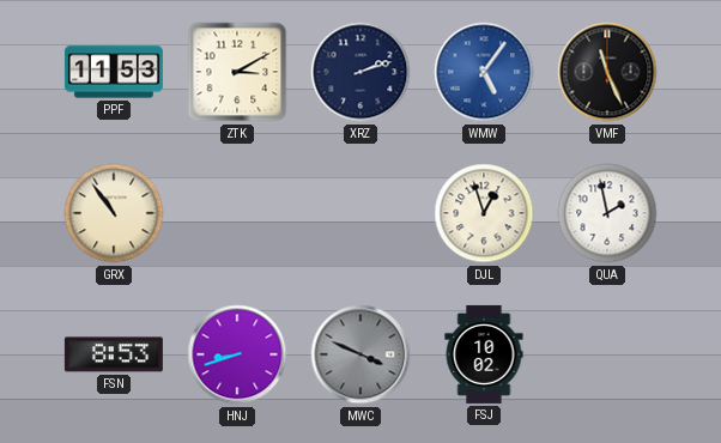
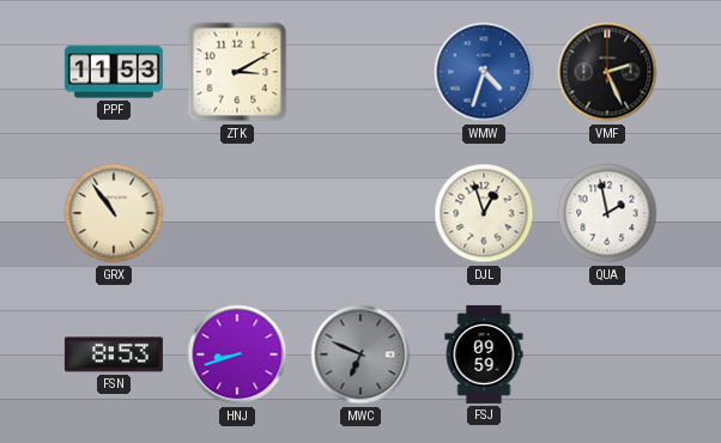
XRZ: 2:12 -> none (360, 72)
WMW: 5:06 -> 4:33 (484, 72)
VMF: 11:26 -> 2:26 (607, 72)
MWC: 3:49 -> 6:49 (360, 354)
FSJ: 10:02 -> 09:59 (484, 354)
